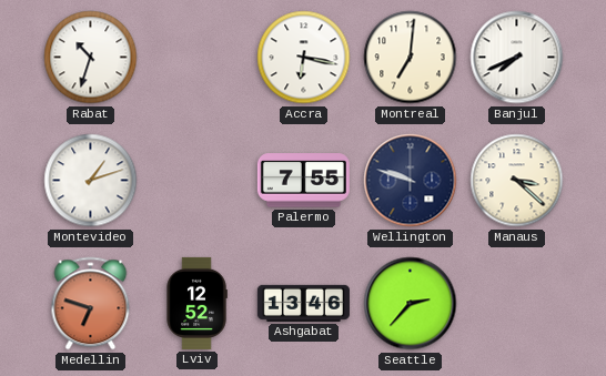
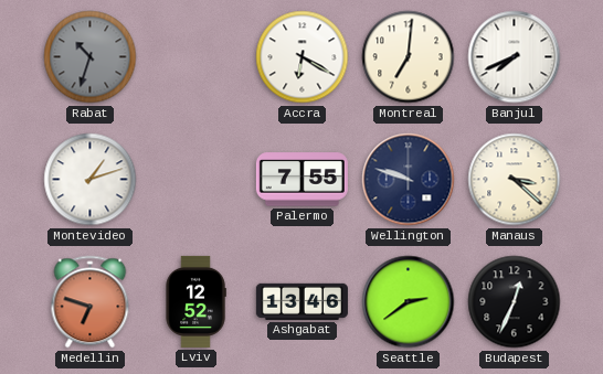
Rabat dial: white -> grey (91, 57)
Accra: 6:17 -> 6:20 (303, 57)
Seattle: 2:37 -> 2:39 (409, 302)
Budapest: none -> 12:34 (515, 302)
